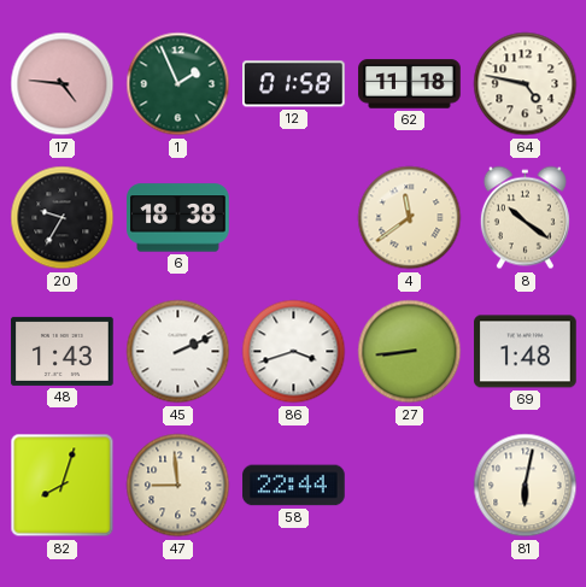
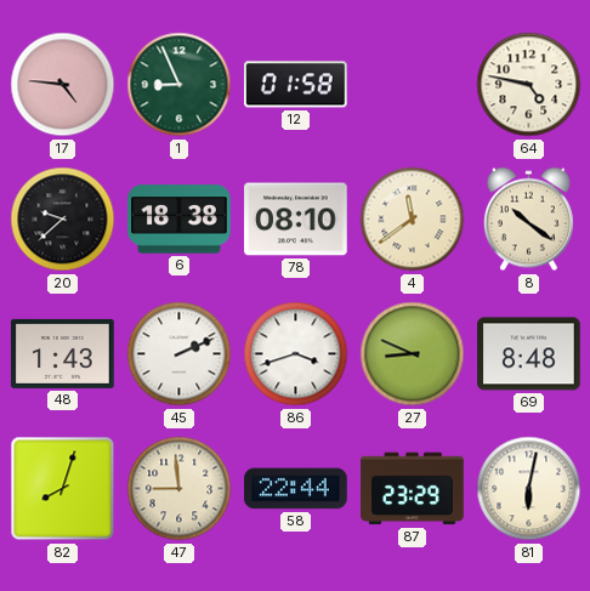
1: 1:56 -> 8:56 (180, 85)
62: 11:18 -> none (410, 84)
20: 9:35 -> 9:38 (63, 220)
78: none -> 08:10 (296, 220)
27: 8:44 -> 8:49 (413, 354)
69: 1:48 -> 8:48 (529, 354)
87: none -> 23:29 (413, 489)
